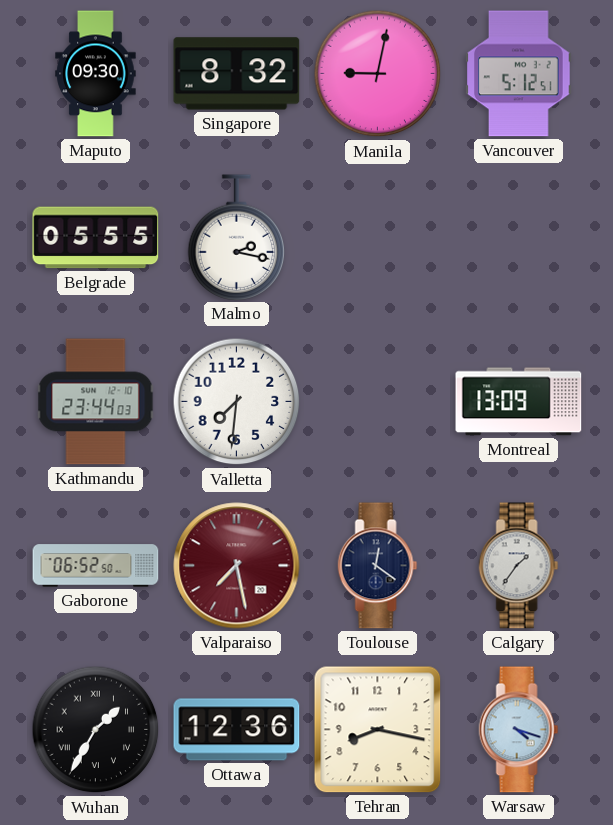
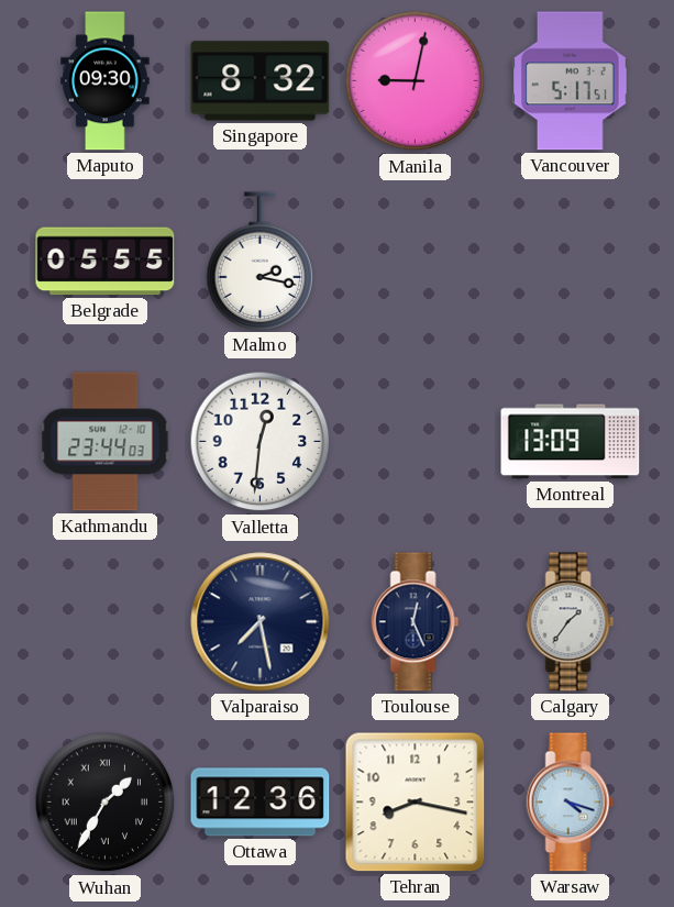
Vancouver: 5:12 -> 5:17 (571, 81)
Valletta: 7:31 -> 12:31 (261, 442)
Gaborone: 06:52 -> none (96, 566)
Valparaiso dial: burgundy -> navy (261, 622)
Toulouse: 12:21 -> 12:26 (416, 622)
